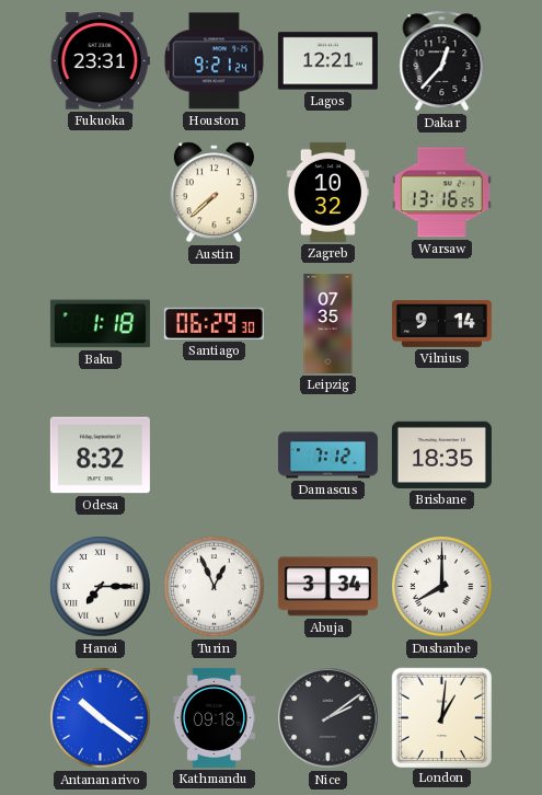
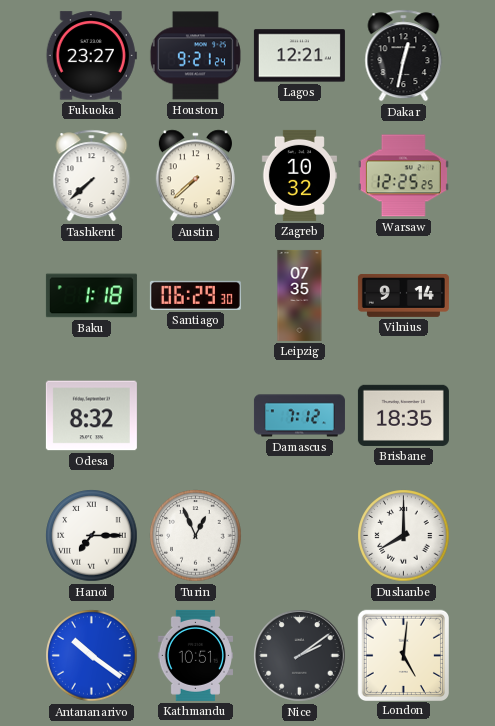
Fukuoka: 23:31 -> 23:27 (91, 56)
Dakar: 12:37 -> 12:32 (404, 56)
Tashkent: none -> 7:38 (92, 176)
Warsaw: 13:16 -> 12:25 (403, 176)
Abuja: 3:34 -> none (327, 587)
Kathmandu: 09:18 -> 10:51 (195, 655)
London: 1:01 -> 5:01 (403, 655)
